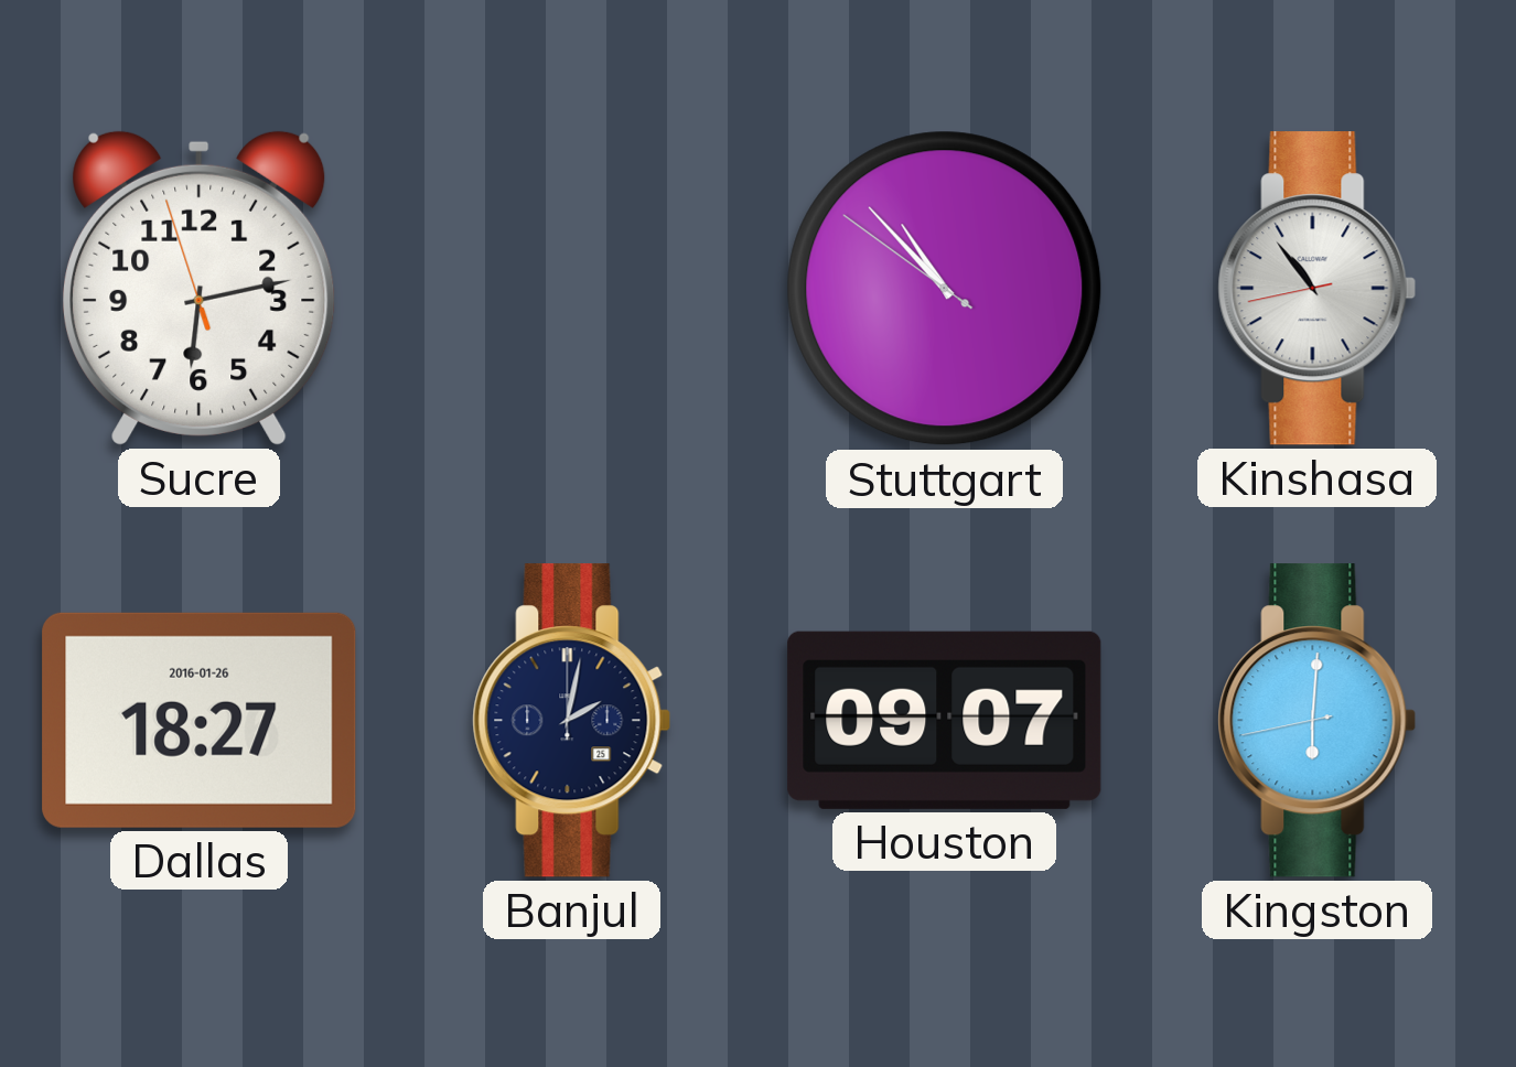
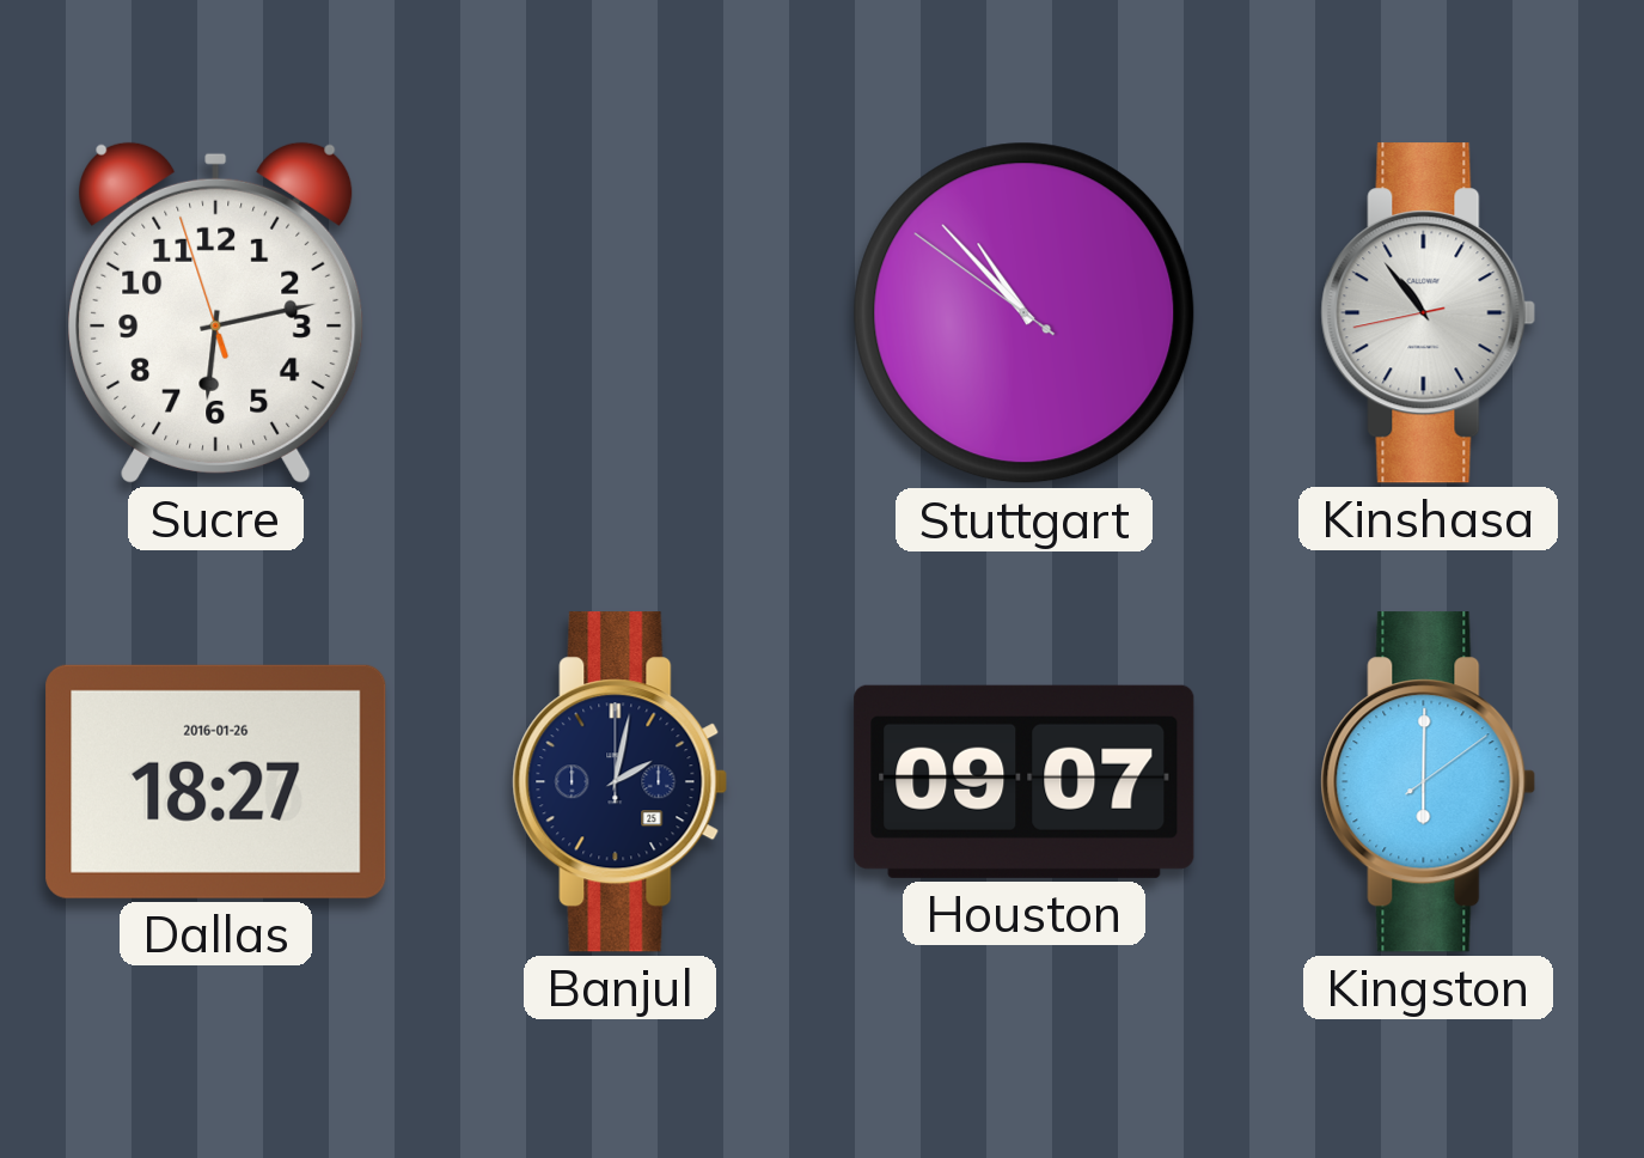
Kingston: 6:00:43 -> 6:00:09 (1429, 782)
